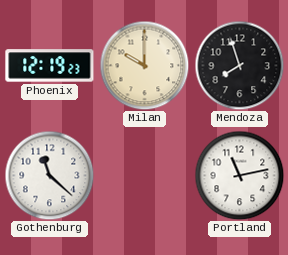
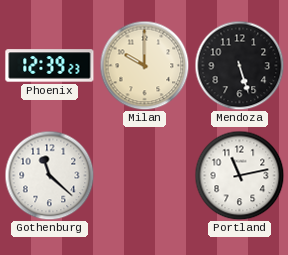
Phoenix: 12:19 -> 12:39 (50, 66)
Mendoza: 7:57 -> 5:27 (239, 65)
